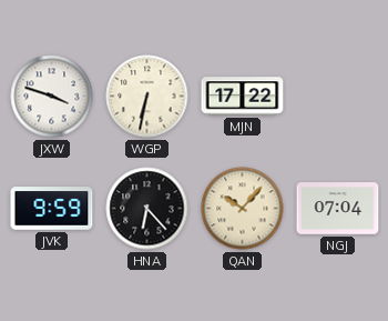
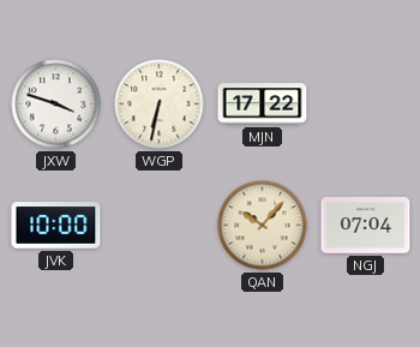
JVK: 9:59 -> 10:00 (56, 226)
HNA: 6:23 -> none (147, 209)
